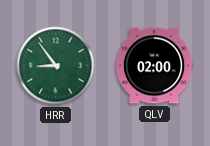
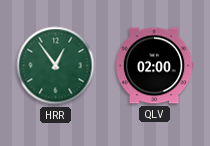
HRR: 8:54 -> 12:54 (56, 66)
